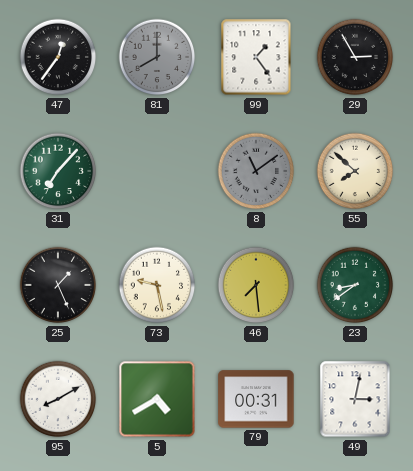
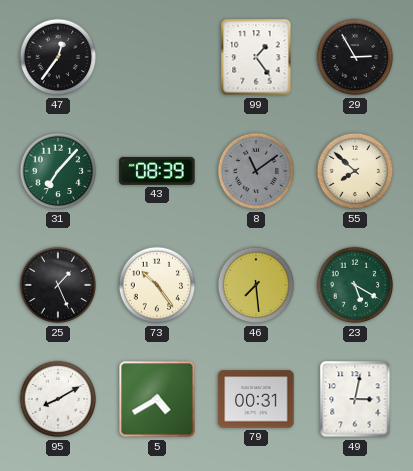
81: 8:00 -> none (157, 57)
43: none -> 08:39 (157, 171)
73: 9:28 -> 10:24 (157, 285)
23: 8:39 -> 5:20 (355, 285)
